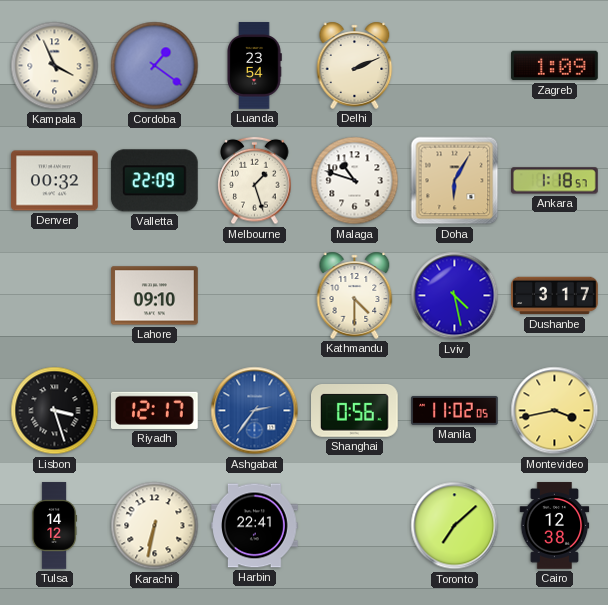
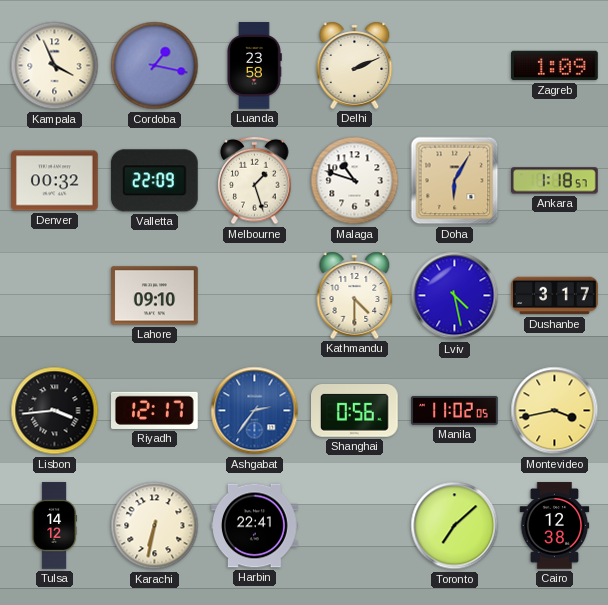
Cordoba: 1:21 -> 1:17 (155, 66)
Luanda: 23:54 -> 23:58 (254, 66)
Lisbon: 3:27 -> 3:44 (55, 411)
